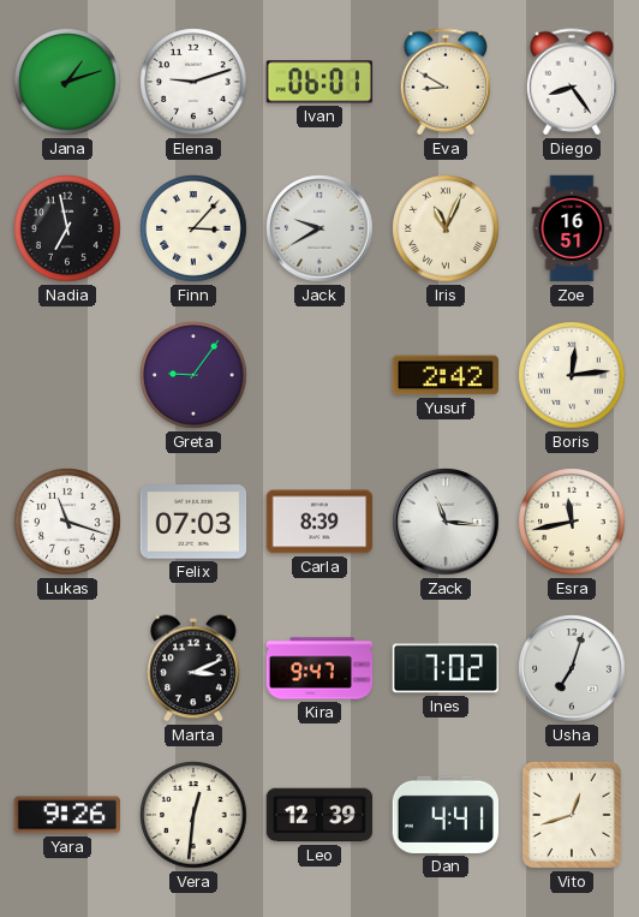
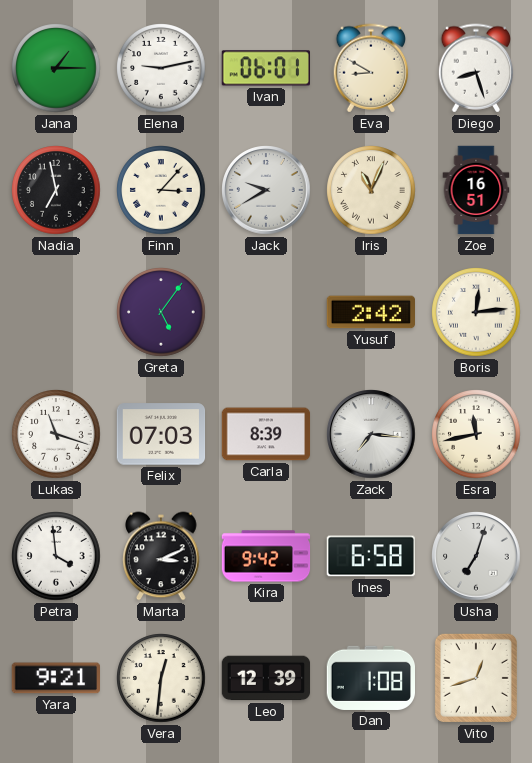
Jana: 1:12 -> 1:15 (56, 68)
Elena: 9:12 -> 9:13 (161, 68)
Diego: 8:24 -> 8:27 (476, 68)
Greta: 9:06 -> 5:06 (161, 312)
Zack: 11:16 -> 7:16 (371, 434)
Petra: none -> 3:59 (56, 556)
Kira: 9:47 -> 9:42 (266, 556)
Ines: 7:02 -> 6:58 (370, 556)
Yara: 9:26 -> 9:21 (55, 678)
Dan: 4:41 -> 1:08 (370, 678)
